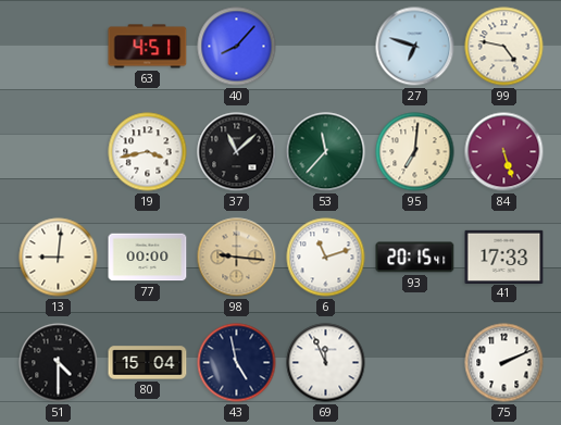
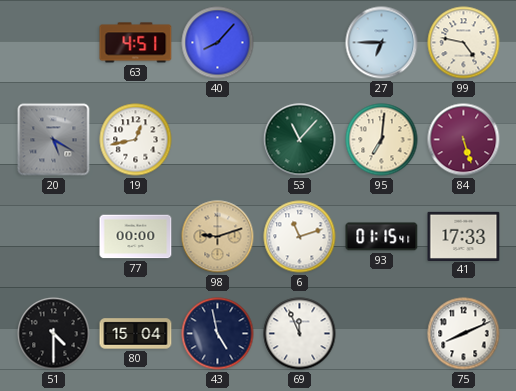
27: 6:48 -> 6:45 (382, 43)
20: none -> 5:20 (54, 140)
19: 3:43 -> 12:43 (136, 140)
37: 11:08 -> none (237, 152)
53: 11:37 -> 11:07 (300, 140)
13: 9:01 -> none (59, 258)
98: 9:16 -> 9:12 (218, 237)
93: 20:15 -> 01:15 (382, 237)
75: 2:11 -> 8:11 (464, 334)
